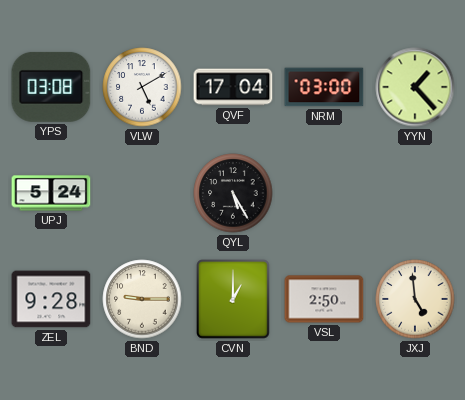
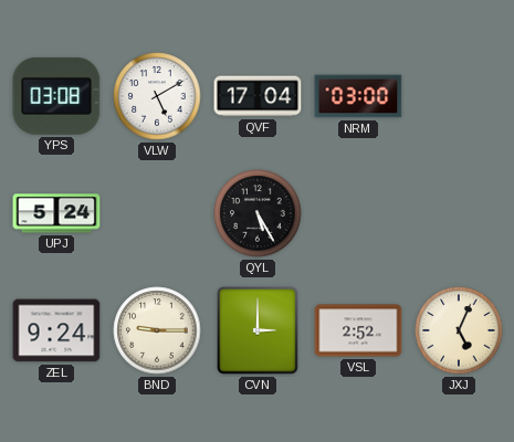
YYN: 1:23 -> none (415, 87)
ZEL: 9:28 -> 9:24 (56, 330)
CVN: 1:00 -> 3:00 (258, 330)
VSL: 2:50 -> 2:52 (358, 330)
JXJ: 4:59 -> 5:04 (459, 330)
